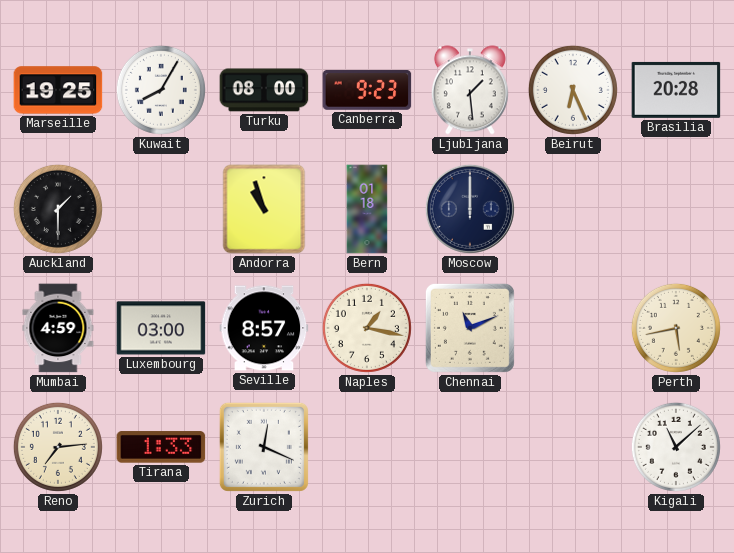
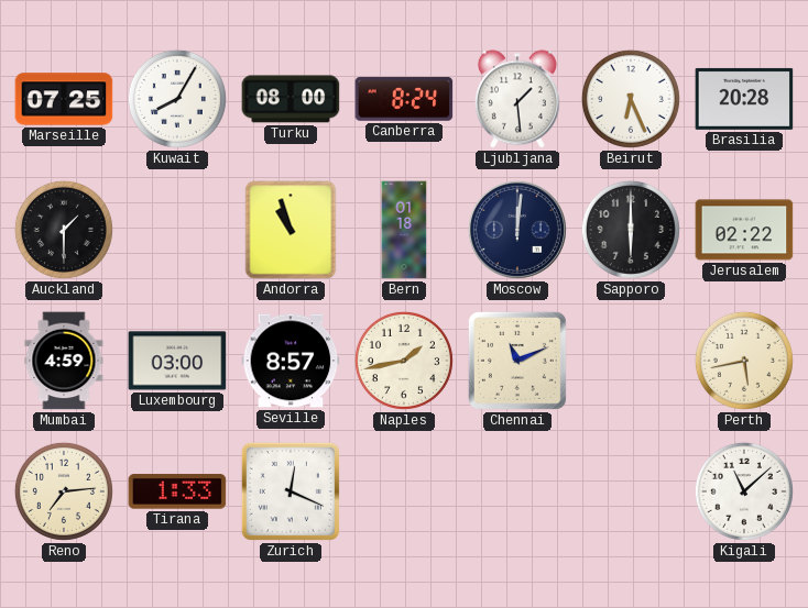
Marseille: 19:25 -> 07:25 (64, 99)
Canberra: 9:23 -> 8:24 (404, 99)
Moscow: 12:00 -> 12:01 (517, 230)
Sapporo: none -> 6:00 (631, 230)
Jerusalem: none -> 02:22 (744, 230)
Naples: 1:17 -> 1:43 (404, 361)
